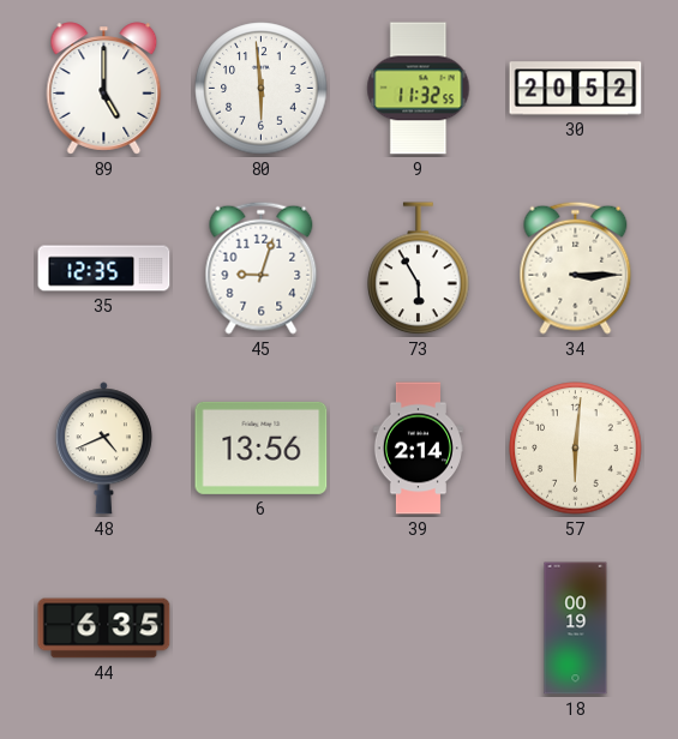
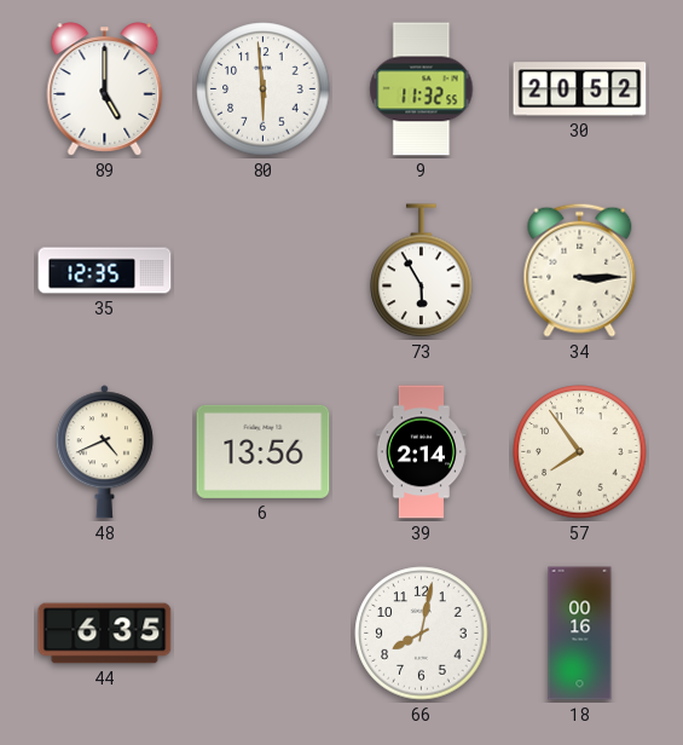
45: 9:03 -> none (262, 268)
57: 6:01 -> 7:54 (580, 452)
66: none -> 8:02 (422, 634)
18: 00:19 -> 00:16 (580, 634)
